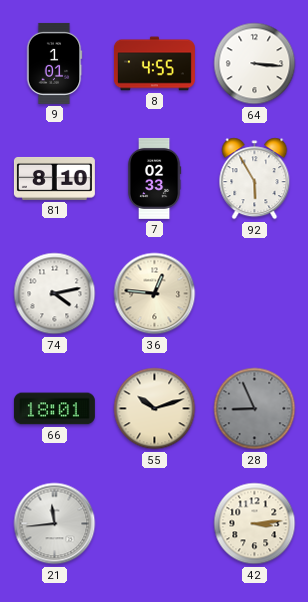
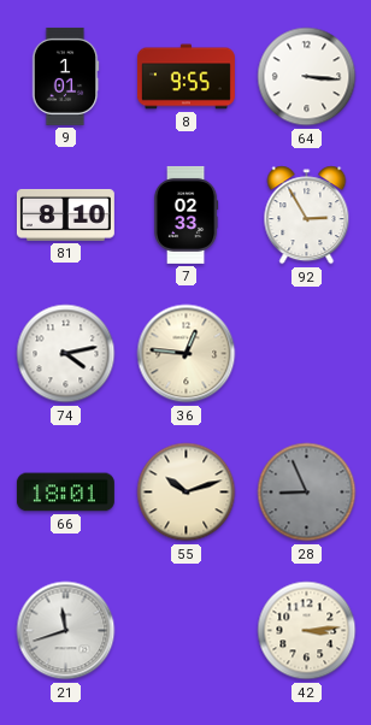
8: 4:55 -> 9:55 (185, 77)
92: 5:55 -> 2:55 (307, 216)
21: 11:44 -> 11:42 (66, 631)
